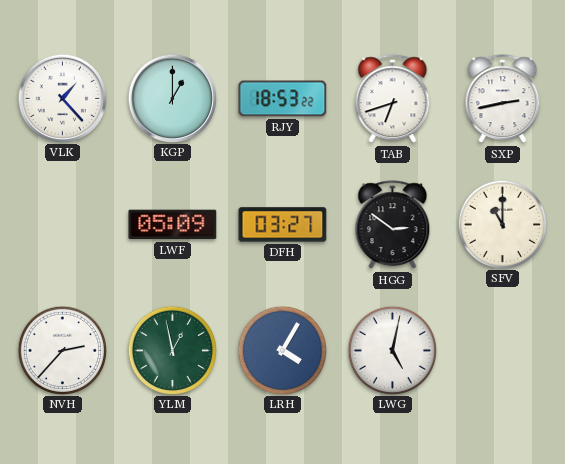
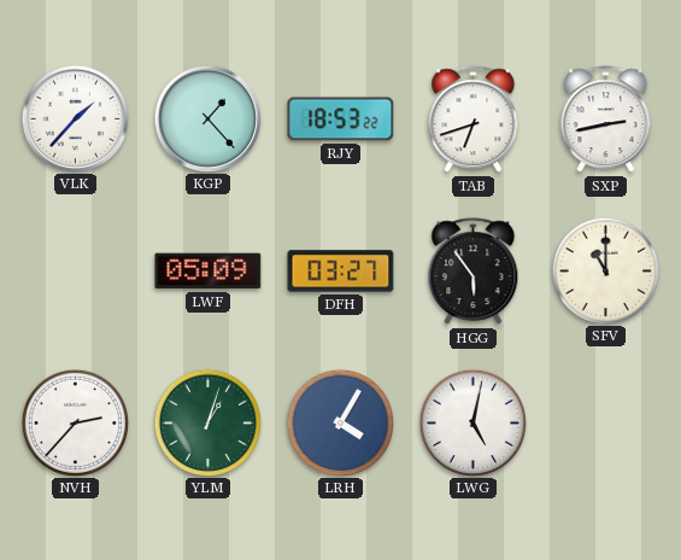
VLK: 1:23 -> 1:37 (75, 118)
KGP: 1:00 -> 1:23 (207, 118)
HGG: 2:51 -> 5:54 (474, 272)
YLM: 12:58 -> 1:03 (207, 422)
